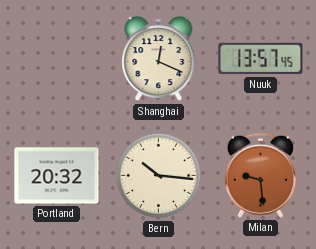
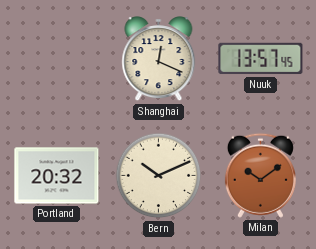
Bern: 10:16 -> 10:11 (159, 176)
Milan: 9:29 -> 10:09 (260, 175)
